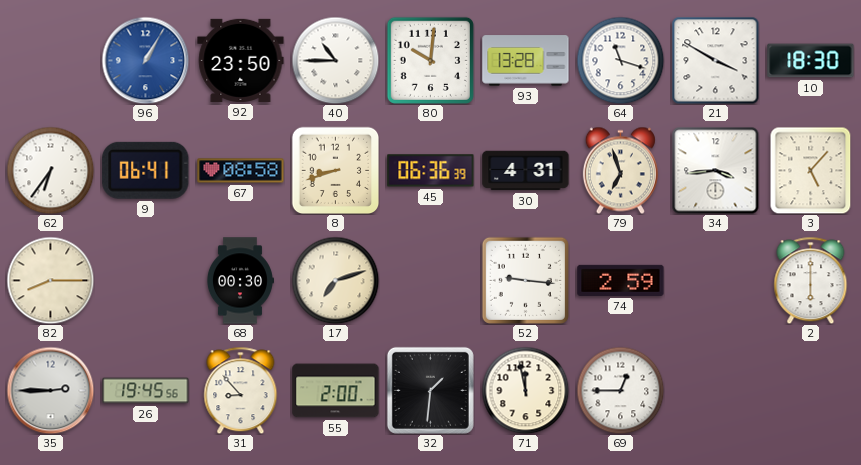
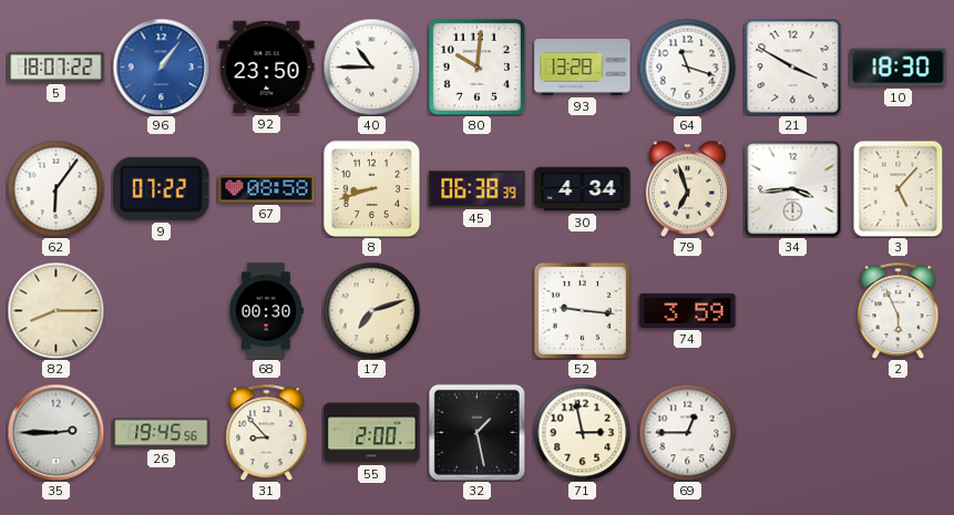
5: none -> 18:07 (57, 66)
96: 1:05 -> 1:06 (161, 66)
62: 6:36 -> 6:06 (55, 188)
9: 06:41 -> 07:22 (162, 188)
45: 06:36 -> 06:38 (478, 189)
30: 4:31 -> 4:34 (583, 189)
74: 2:59 -> 3:59 (688, 310)
2: 6:00 -> 5:56 (899, 310)
32: 1:31 -> 1:28 (476, 432)
71: 11:58 -> 2:58 (582, 432)
